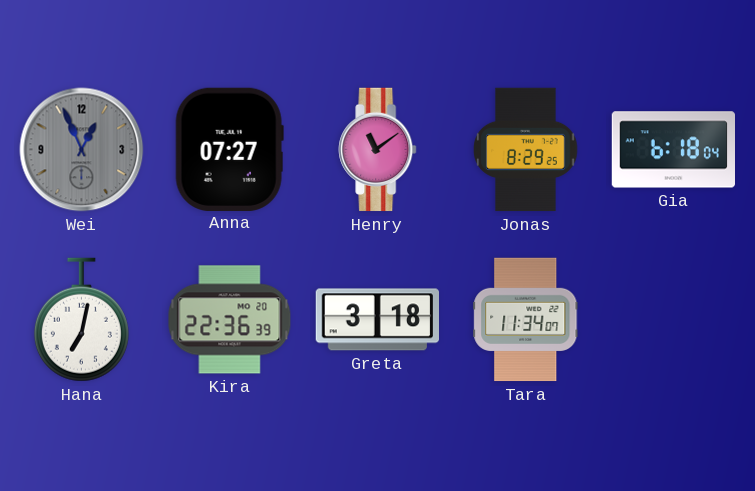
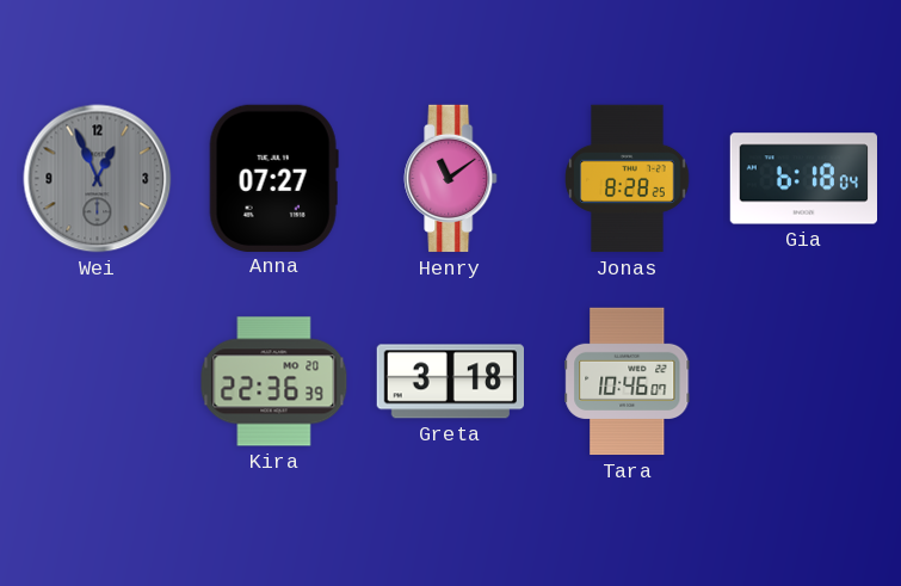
Jonas: 8:29 -> 8:28 (628, 179)
Hana: 7:02 -> none (81, 320)
Tara: 11:34 -> 10:46 (628, 382)
